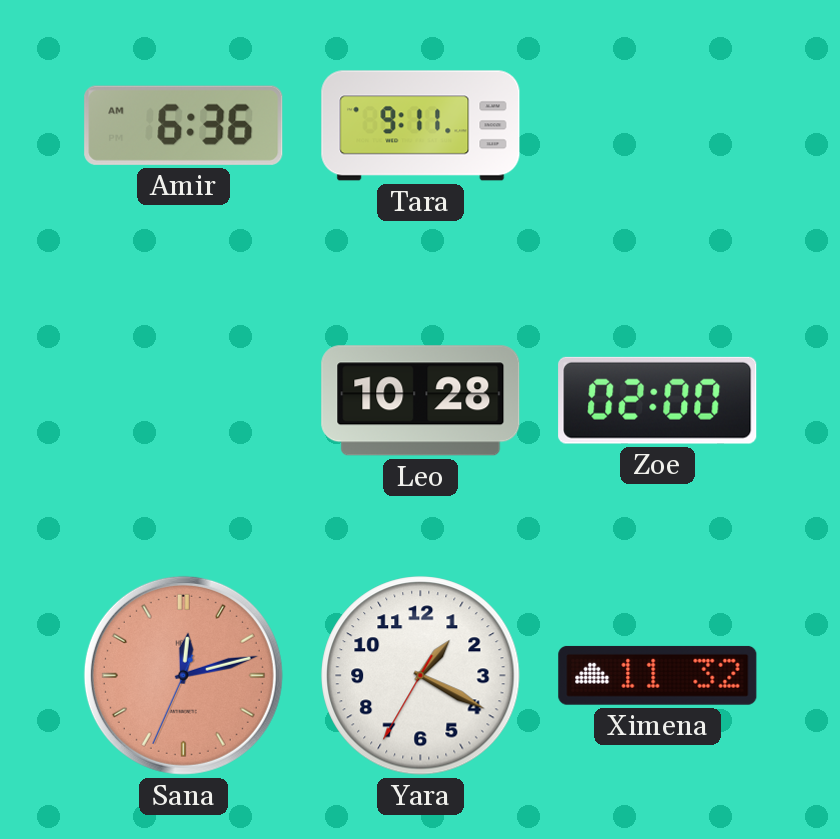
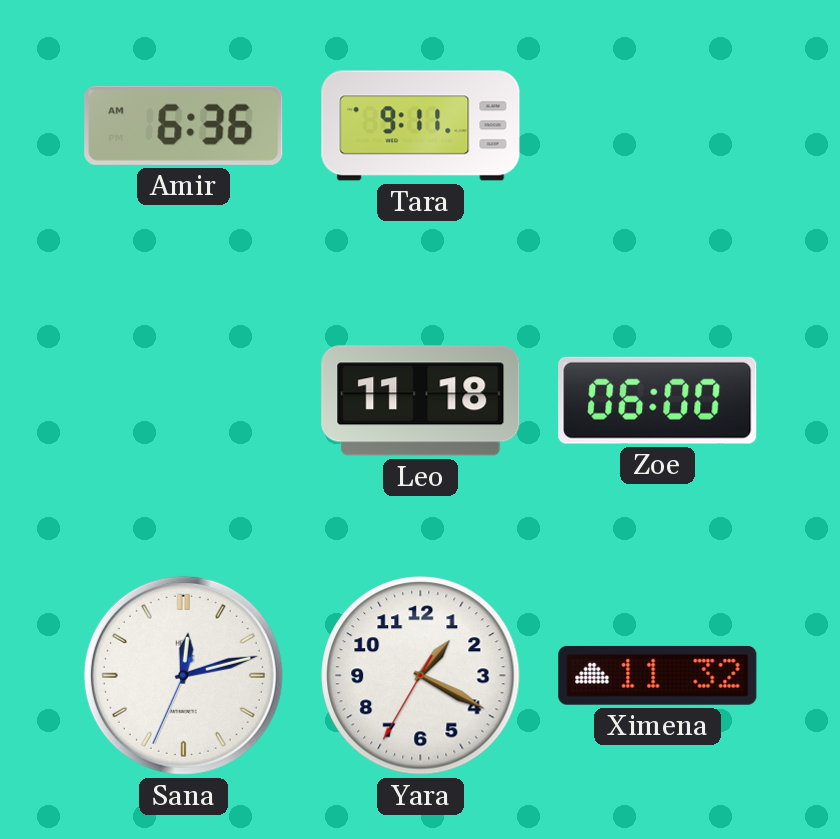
Leo: 10:28 -> 11:18 (421, 401)
Zoe: 02:00 -> 06:00 (658, 400)
Sana dial: salmon -> white (183, 675)
